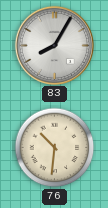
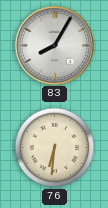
76: 10:31 -> 6:31 (55, 148)
